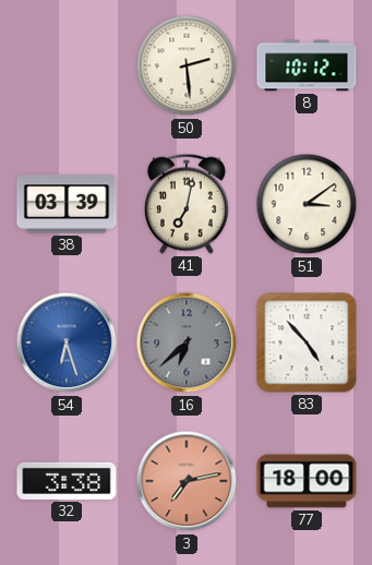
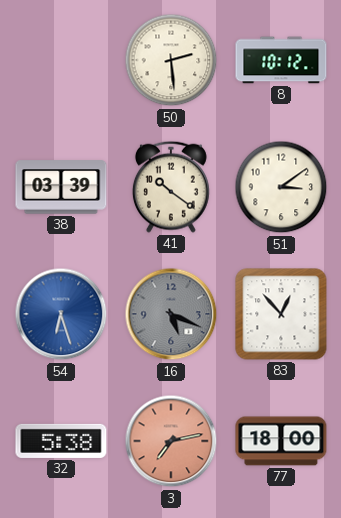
41: 7:02 -> 10:21 (171, 187)
16: 6:38 -> 5:19 (171, 314)
83: 4:53 -> 12:53 (281, 314)
32: 3:38 -> 5:38 (61, 441)
